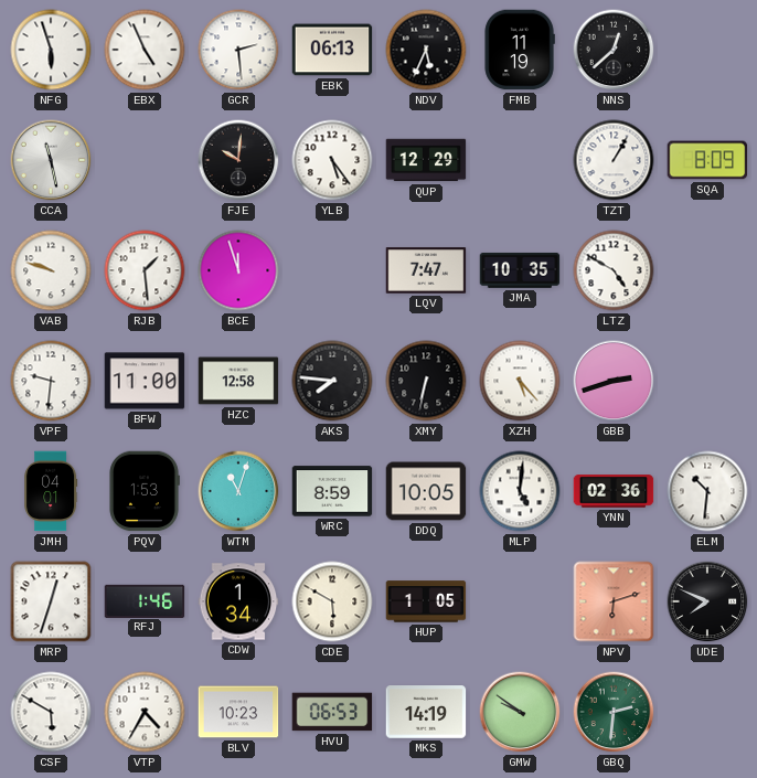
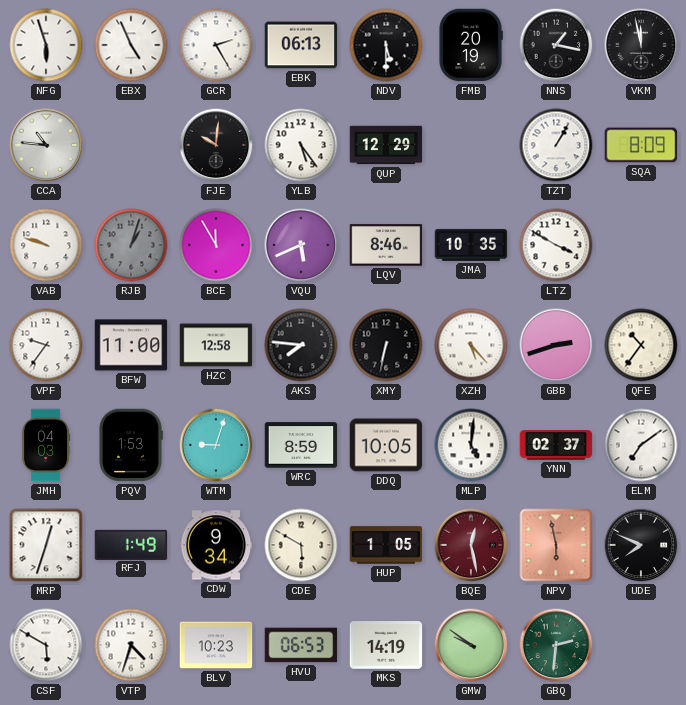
GCR: 2:29 -> 2:25 (216, 45)
NDV: 5:34 -> 5:30 (386, 45)
FMB: 11:19 -> 20:19 (471, 45)
NNS: 12:38 -> 1:17 (556, 45)
VKM: none -> 11:58 (641, 45)
CCA: 11:28 -> 10:46 (46, 145)
RJB: 1:29 -> 1:03 (131, 245)
RJB dial: white -> grey (131, 245)
BCE: 11:57 -> 11:55 (216, 245)
VQU: none -> 5:41 (301, 245)
LQV: 7:47 -> 8:46 (386, 245)
LTZ: 4:50 -> 3:50 (556, 245)
VPF: 9:31 -> 9:36 (46, 345)
QFE: none -> 10:36 (641, 345)
JMH: 04:01 -> 04:03 (46, 445)
WTM: 11:03 -> 9:03 (216, 445)
YNN: 02:36 -> 02:37 (556, 445)
ELM: 10:31 -> 7:09 (641, 445)
RFJ: 1:46 -> 1:49 (131, 544)
CDW: 1:34 -> 9:34 (216, 545)
BQE: none -> 12:28 (471, 545)
NPV: 6:12 -> 5:58 (556, 545)
VTP: 4:35 -> 4:33 (131, 645)
